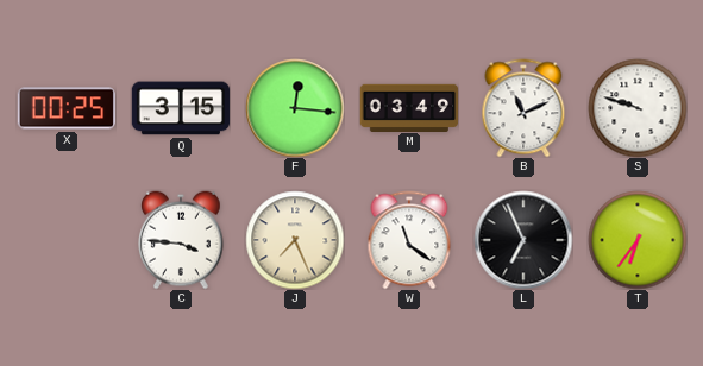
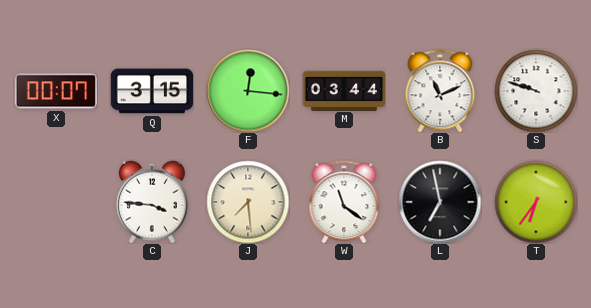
X: 00:25 -> 00:07 (55, 91)
M: 03:49 -> 03:44 (344, 90)
J: 7:26 -> 7:29 (248, 202)
L: 6:56 -> 6:58 (440, 202)
